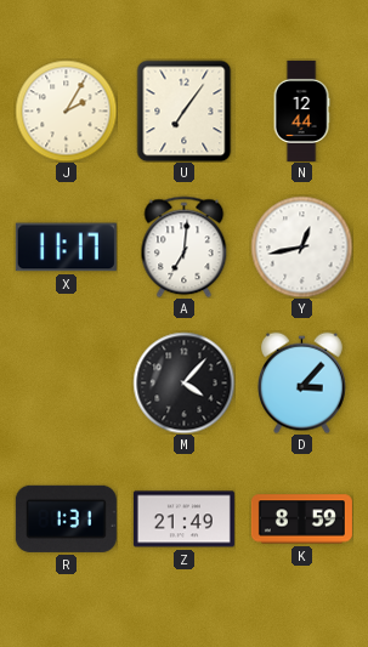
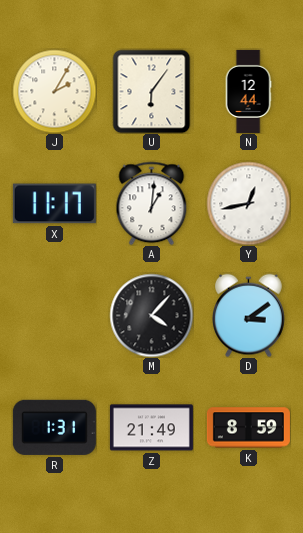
U: 7:06 -> 6:06 (152, 91)
A: 7:01 -> 1:01 (152, 203)
D: 3:07 -> 3:09 (249, 315)
